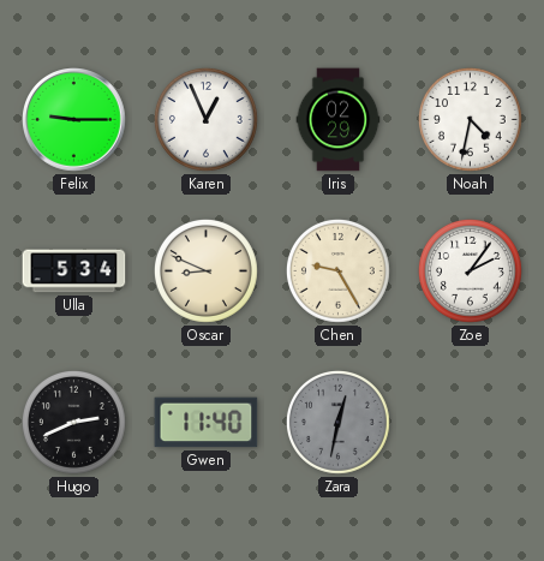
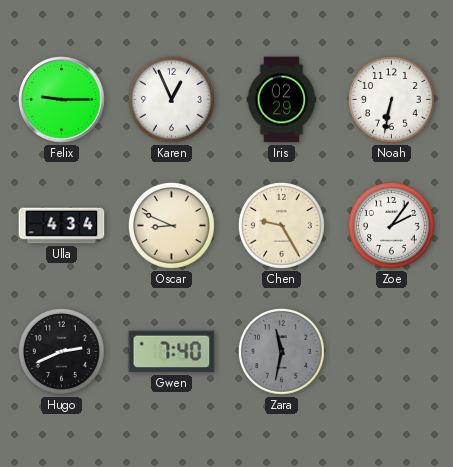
Noah: 4:32 -> 6:32 (391, 99)
Ulla: 5:34 -> 4:34 (62, 226)
Gwen: 11:40 -> 7:40 (172, 352)
Zara: 12:32 -> 11:32 (281, 351)
